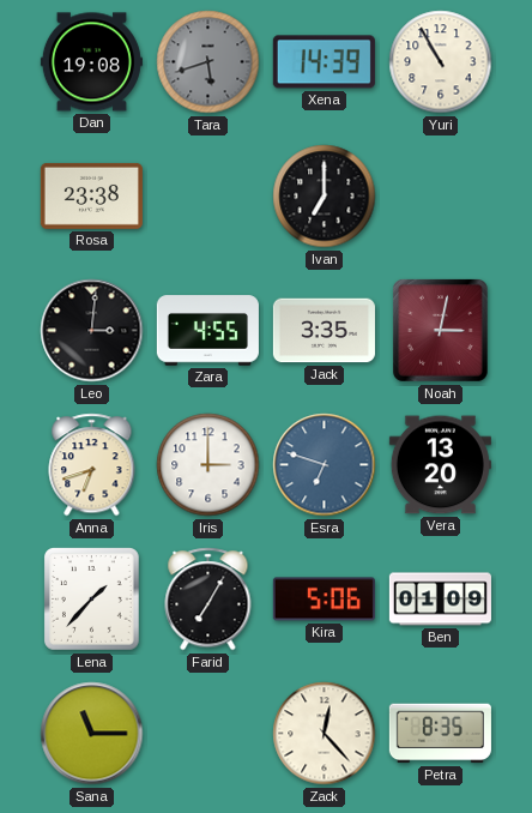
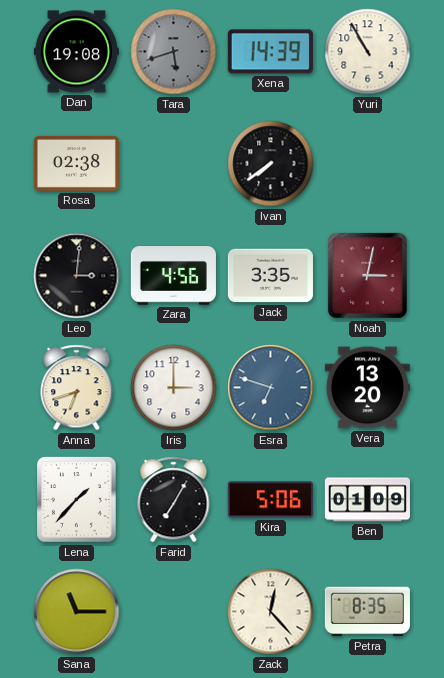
Rosa: 23:38 -> 02:38 (76, 163)
Ivan: 7:00 -> 7:39 (271, 164)
Zara: 4:55 -> 4:56 (173, 276)
